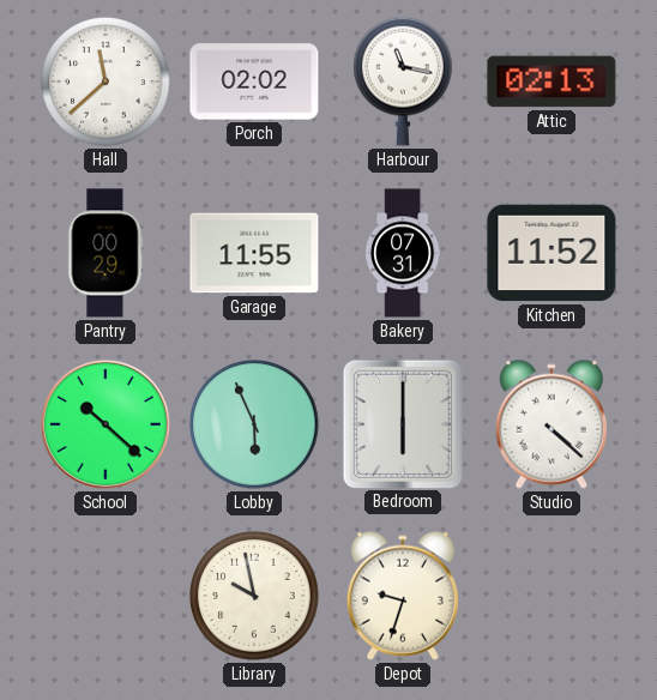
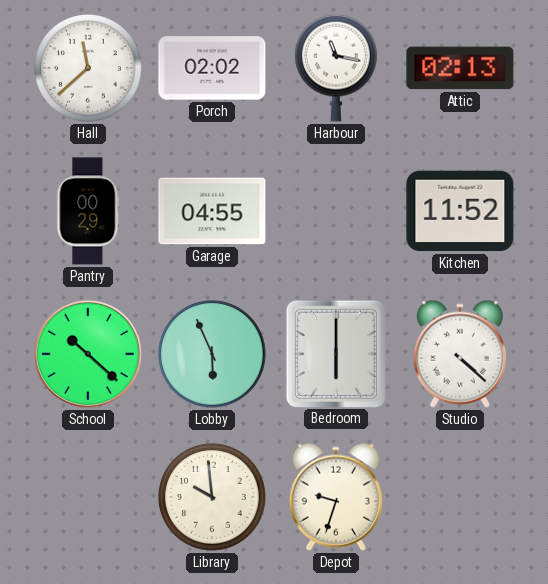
Garage: 11:55 -> 04:55 (212, 211)
Bakery: 07:31 -> none (403, 253)
Library: 9:58 -> 9:59 (212, 497)
